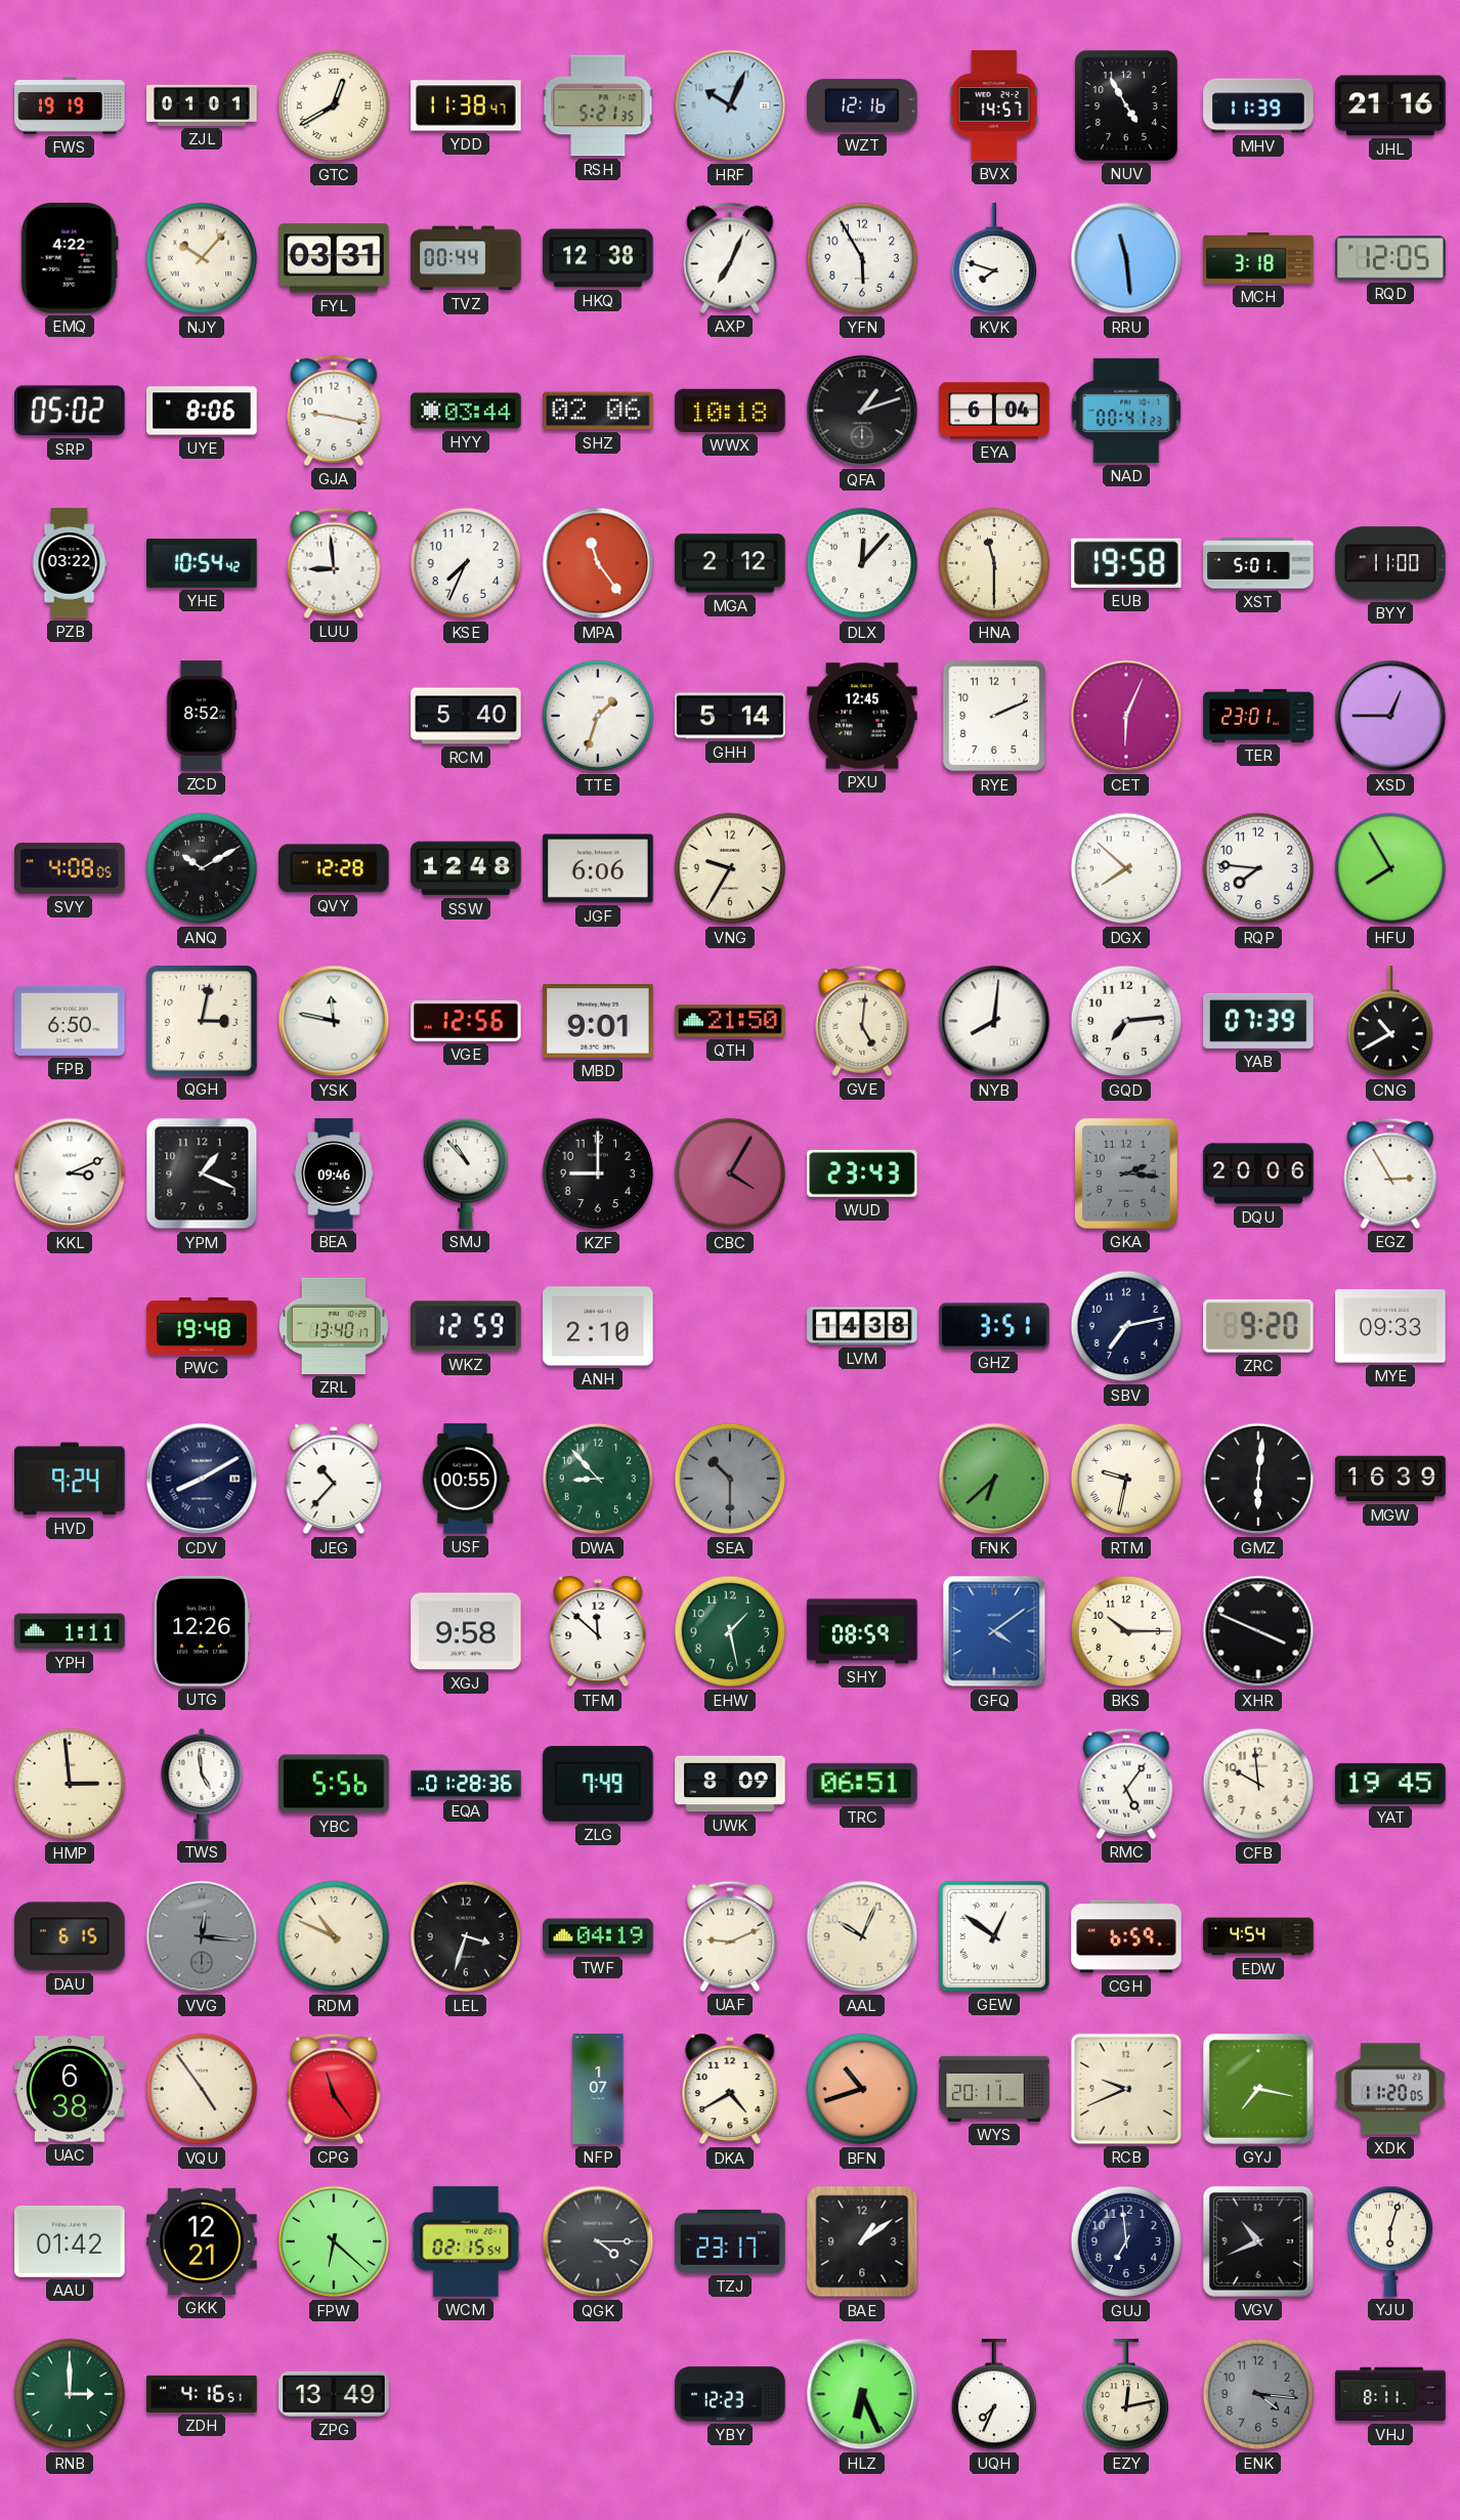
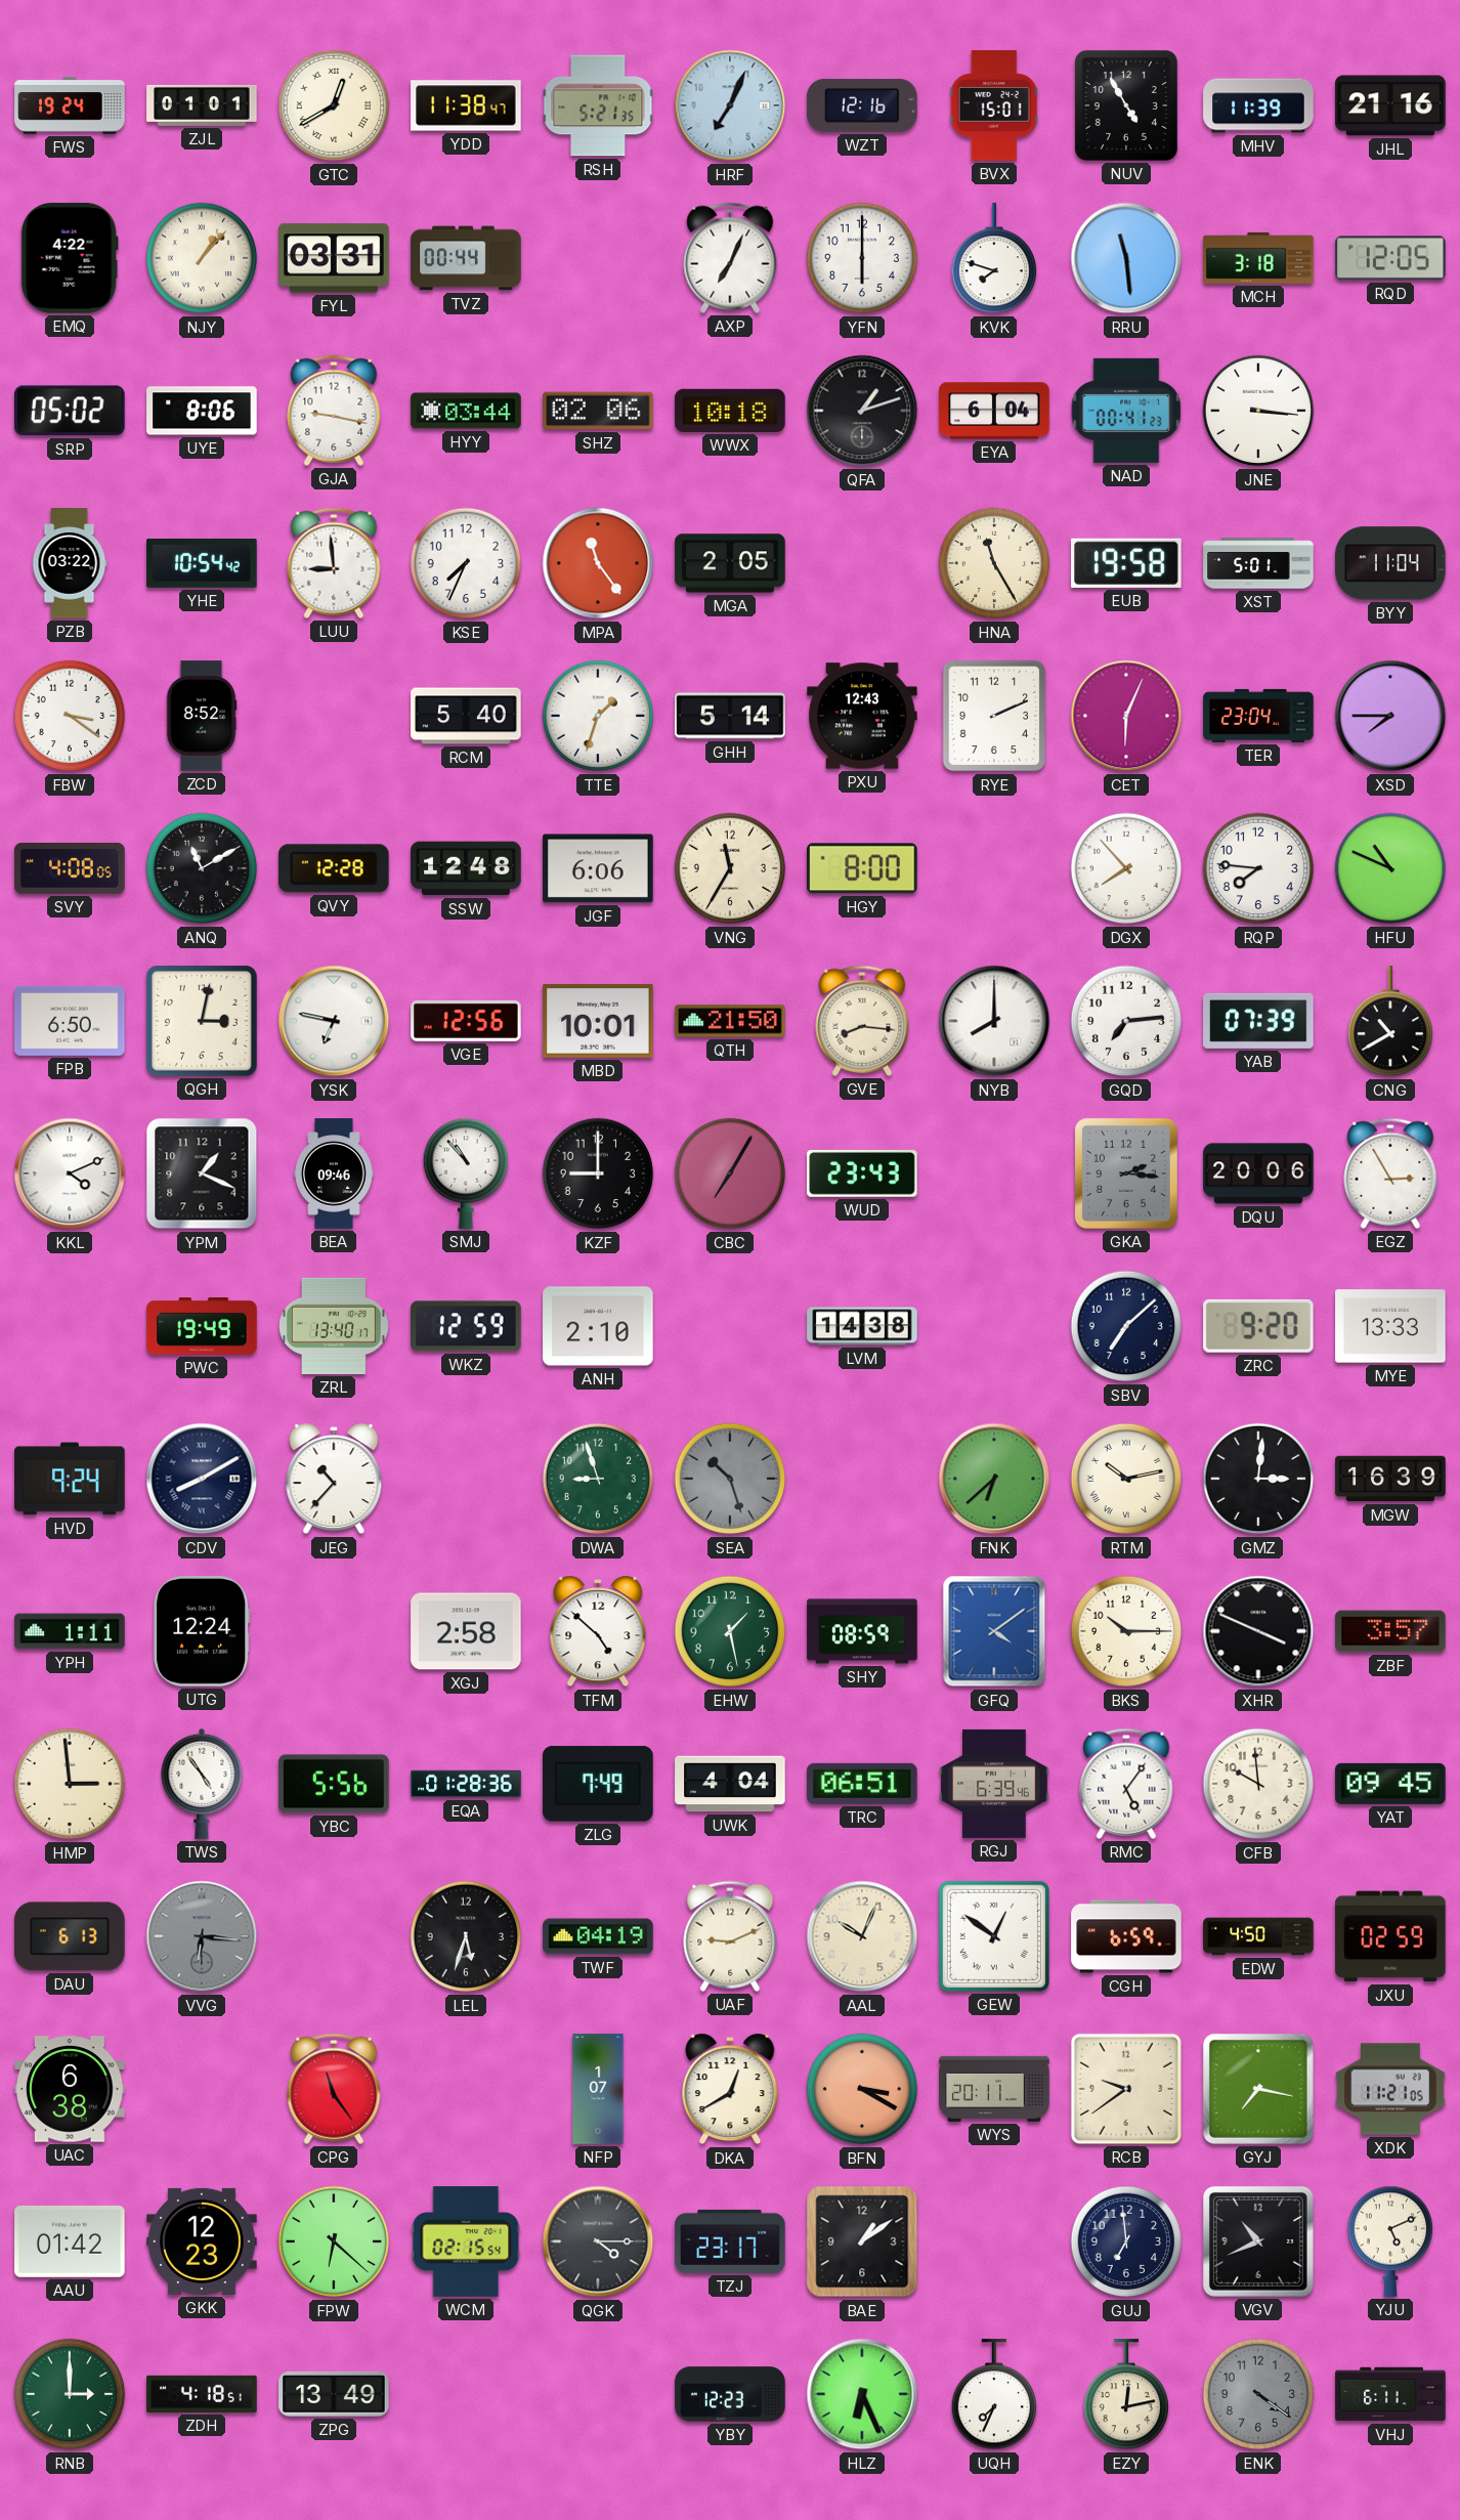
FWS: 19:19 -> 19:24 (70, 105)
HRF: 10:04 -> 7:04 (730, 105)
BVX: 14:57 -> 15:01 (994, 105)
NJY: 10:07 -> 1:07 (202, 258)
HKQ: 12:38 -> none (598, 258)
YFN: 5:55 -> 6:00 (862, 258)
JNE: none -> 3:16 (1258, 411)
MGA: 2:12 -> 2:05 (730, 563)
DLX: 12:07 -> none (862, 563)
HNA: 11:30 -> 11:25 (994, 563)
BYY: 11:00 -> 11:04 (1390, 563)
FBW: none -> 3:21 (70, 716)
PXU: 12:45 -> 12:43 (862, 716)
TER: 23:01 -> 23:04 (1258, 716)
XSD: 12:45 -> 7:45 (1390, 716)
ANQ: 10:10 -> 11:10 (202, 868)
VNG: 9:35 -> 11:35 (730, 868)
HGY: none -> 8:00 (863, 868)
DGX: 7:52 -> 7:53 (1126, 868)
HFU: 7:55 -> 10:49 (1390, 868)
YSK: 11:47 -> 6:47 (334, 1021)
MBD: 9:01 -> 10:01 (598, 1021)
GVE: 5:01 -> 8:16 (862, 1021)
NYB: 8:01 -> 8:00 (994, 1021)
KKL: 3:11 -> 4:11 (70, 1173)
CBC: 4:05 -> 7:05 (730, 1173)
PWC: 19:48 -> 19:49 (202, 1327)
GHZ: 3:51 -> none (994, 1326)
SBV: 7:13 -> 7:08 (1126, 1326)
MYE: 09:33 -> 13:33 (1390, 1326)
USF: 00:55 -> none (466, 1479)
DWA: 8:53 -> 8:57 (598, 1479)
SEA: 10:30 -> 10:27 (730, 1479)
RTM: 9:32 -> 10:13 (1126, 1479)
GMZ: 6:01 -> 3:01 (1258, 1479)
UTG: 12:26 -> 12:24 (202, 1631)
XGJ: 9:58 -> 2:58 (466, 1631)
TFM: 11:52 -> 4:52 (598, 1631)
ZBF: none -> 3:57 (1390, 1631)
TWS: 4:59 -> 4:54 (202, 1784)
UWK: 8:09 -> 4:04 (730, 1784)
RGJ: none -> 6:39 (994, 1784)
YAT: 19:45 -> 09:45 (1390, 1784)
DAU: 6:15 -> 6:13 (70, 1936)
VVG: 12:16 -> 6:16 (202, 1936)
RDM: 10:49 -> none (334, 1936)
LEL: 3:33 -> 5:33 (466, 1936)
EDW: 4:54 -> 4:50 (1258, 1936)
JXU: none -> 02:59 (1390, 1936)
VQU: 4:54 -> none (202, 2089)
DKA: 4:40 -> 12:40 (730, 2089)
BFN: 10:42 -> 3:20 (862, 2089)
RCB: 9:41 -> 9:39 (1126, 2089)
XDK: 11:20 -> 11:21 (1390, 2089)
GKK: 12:21 -> 12:23 (202, 2241)
YJU: 6:03 -> 5:11 (1390, 2241)
ZDH: 4:16 -> 4:18 (202, 2394)
ENK: 4:16 -> 4:21 (1258, 2394)
VHJ: 8:11 -> 6:11 (1390, 2394)
